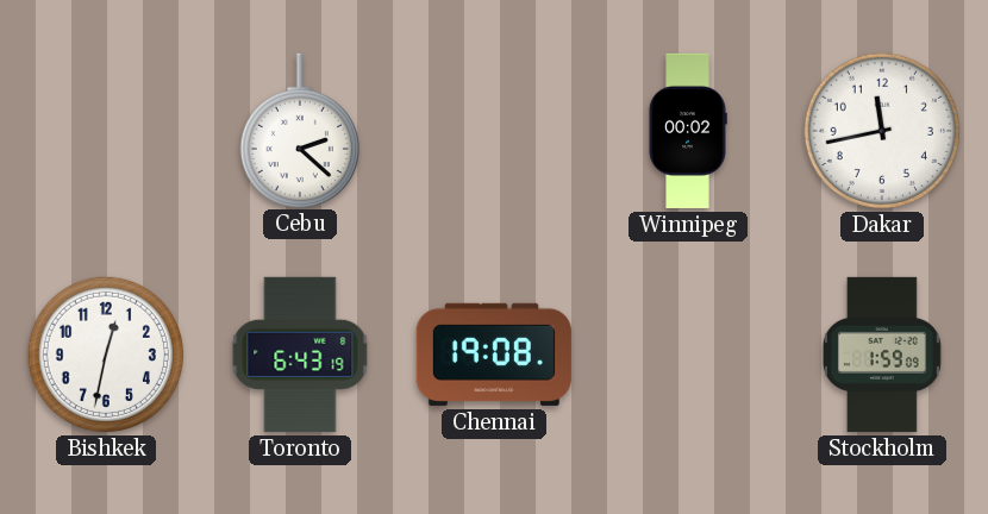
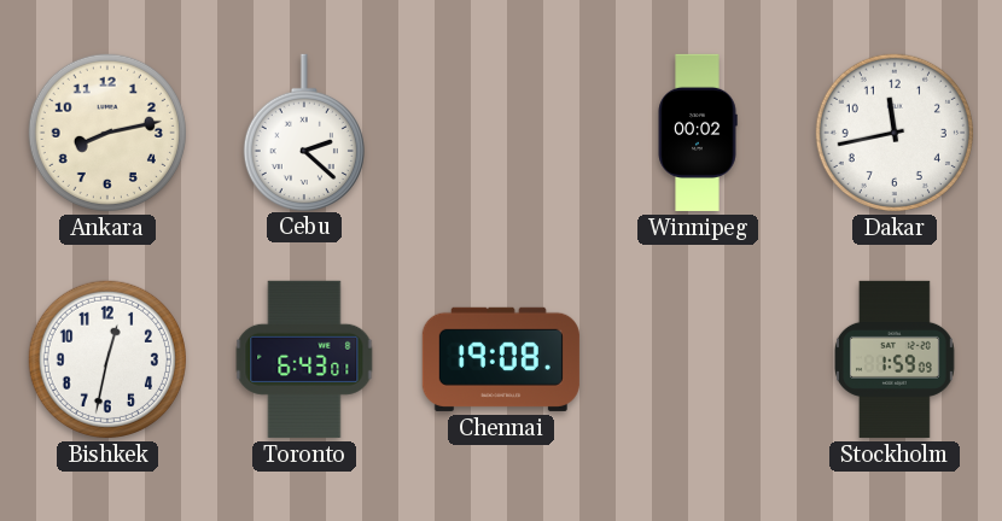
Ankara: none -> 8:13 (107, 133)
Toronto: 6:43:19 -> 6:43:01 (304, 359)
